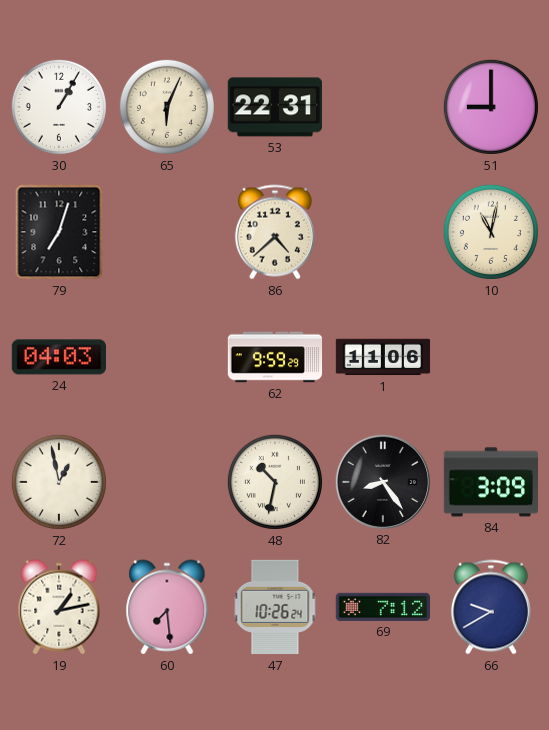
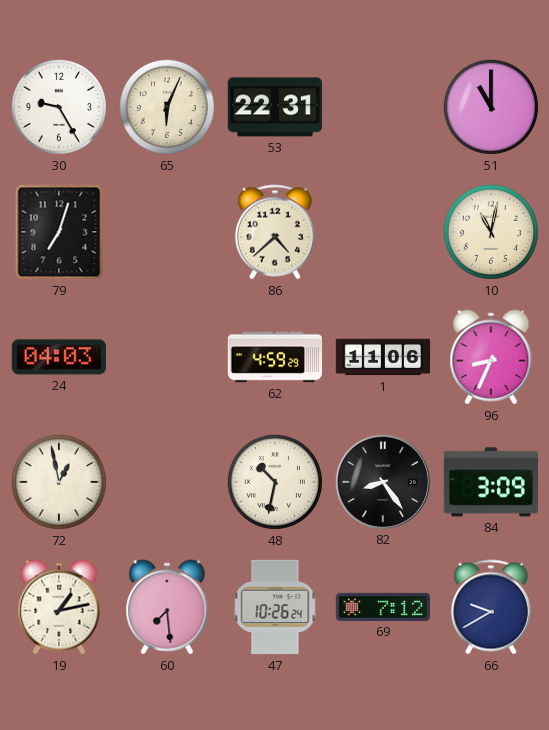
30: 1:05 -> 9:25 (59, 107)
51: 9:00 -> 11:00 (491, 107)
62: 9:59 -> 4:59 (275, 357)
96: none -> 8:34 (491, 357)
